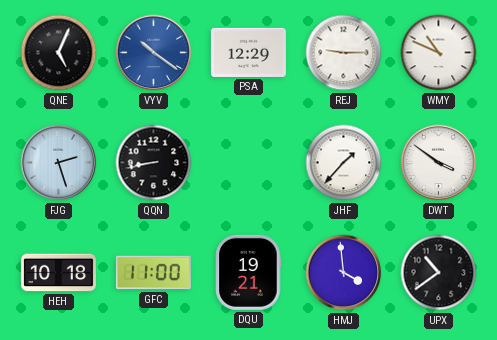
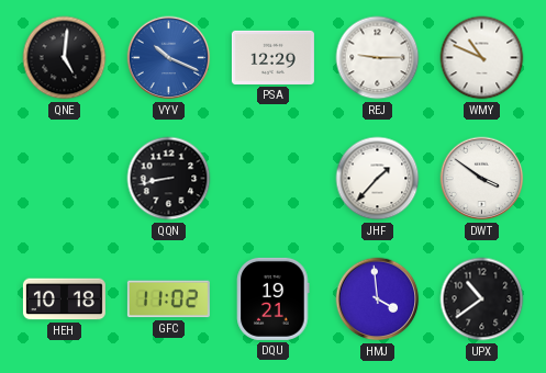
QNE: 5:04 -> 5:01 (65, 58)
VYV: 10:21 -> 10:19 (169, 58)
FJG: 2:27 -> none (59, 163)
GFC: 11:00 -> 11:02 (168, 299)
